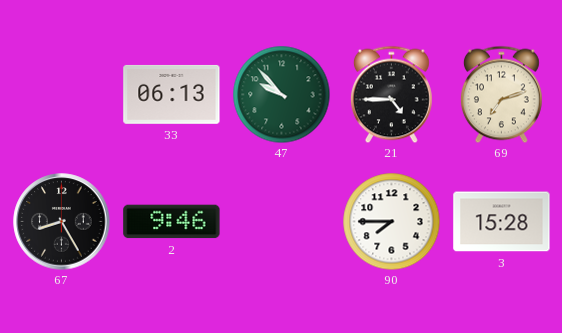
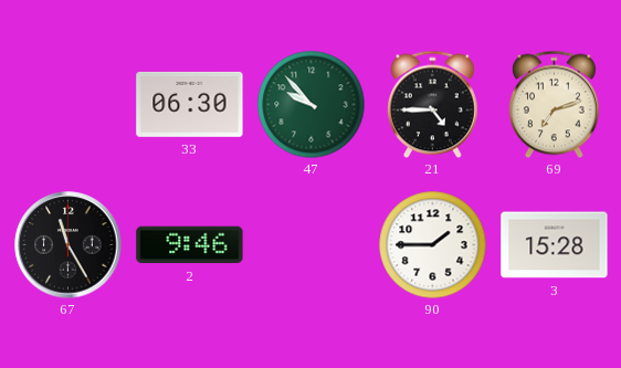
33: 06:13 -> 06:30 (190, 104)
67: 8:25 -> 11:25 (69, 245)
90: 7:45 -> 1:45 (432, 244)
